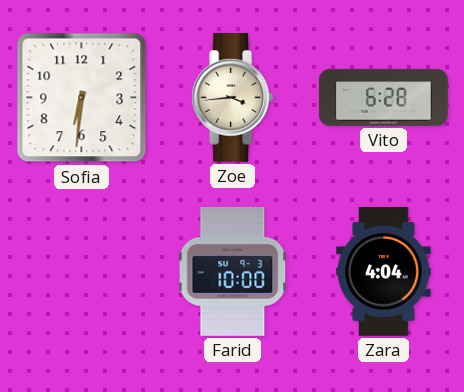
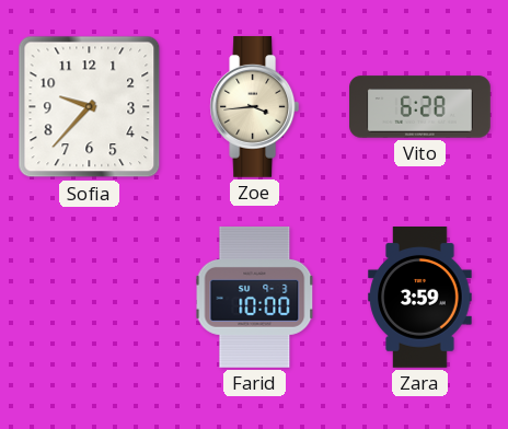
Sofia: 6:31 -> 9:37 (90, 107)
Zara: 4:04 -> 3:59 (420, 298)
